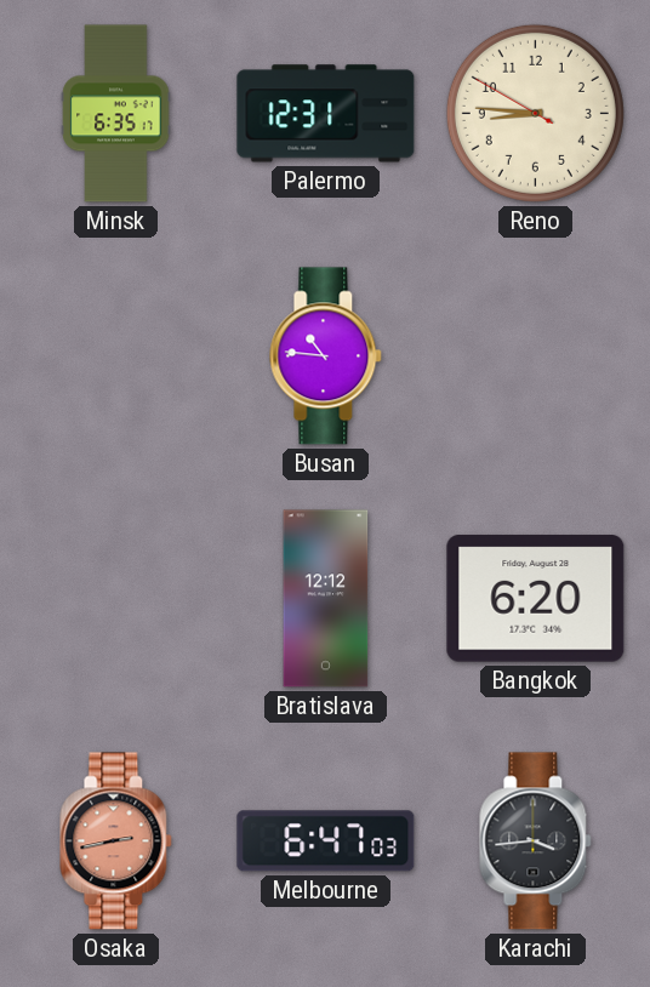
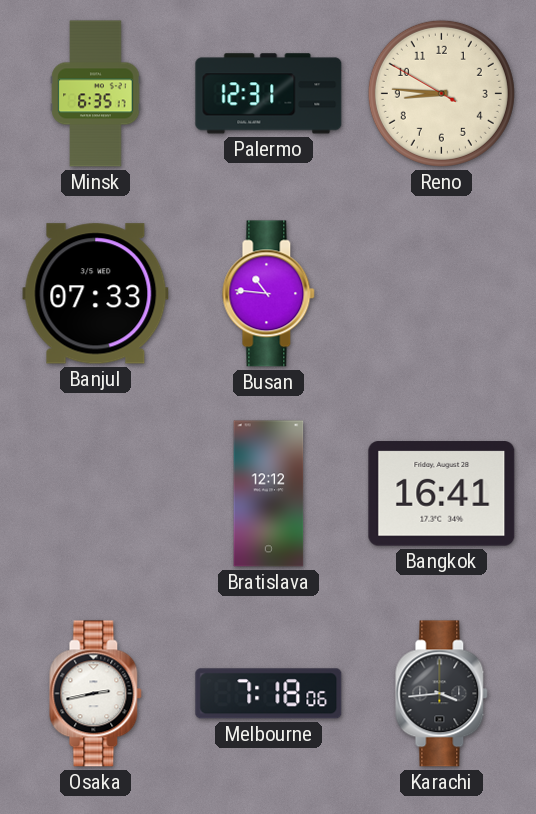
Banjul: none -> 07:33 (96, 294)
Bangkok: 6:20 -> 16:41 (442, 494)
Osaka dial: salmon -> white (96, 694)
Melbourne: 6:47 -> 7:18 (269, 694)
